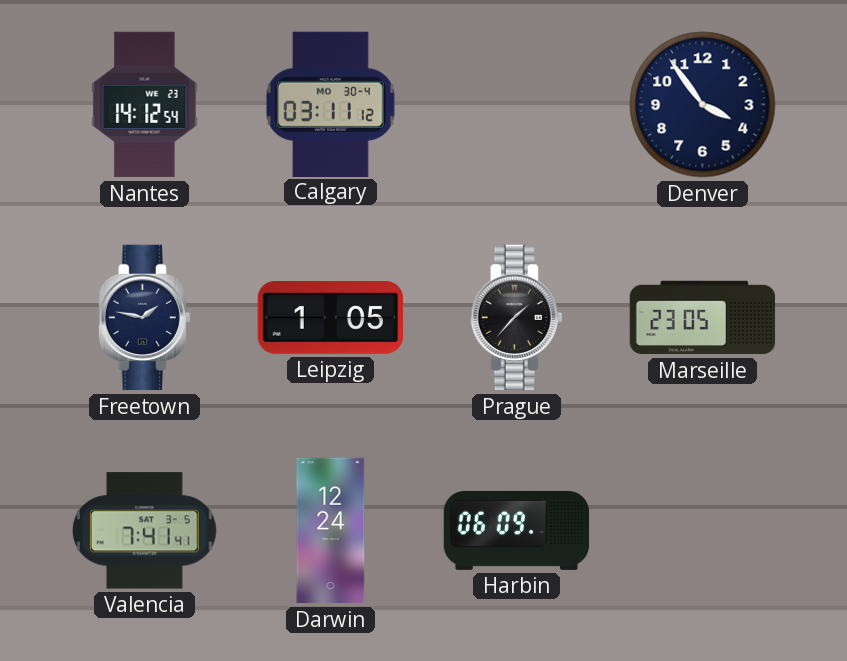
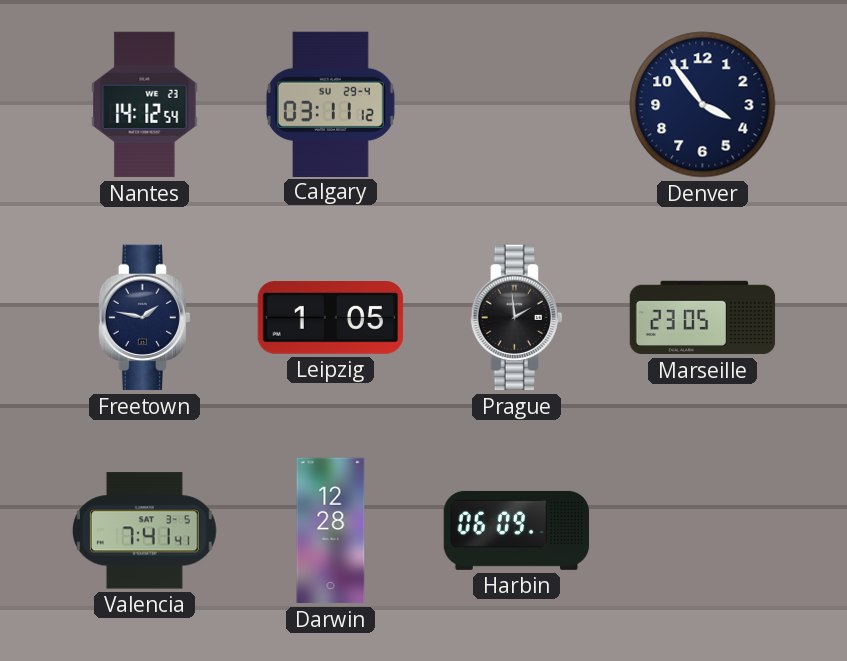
Calgary date: MO 30-4 -> SU 29-4 (330, 104)
Prague: 1:37 -> 1:59 (516, 318)
Darwin: 12:24 -> 12:28 (331, 531)
